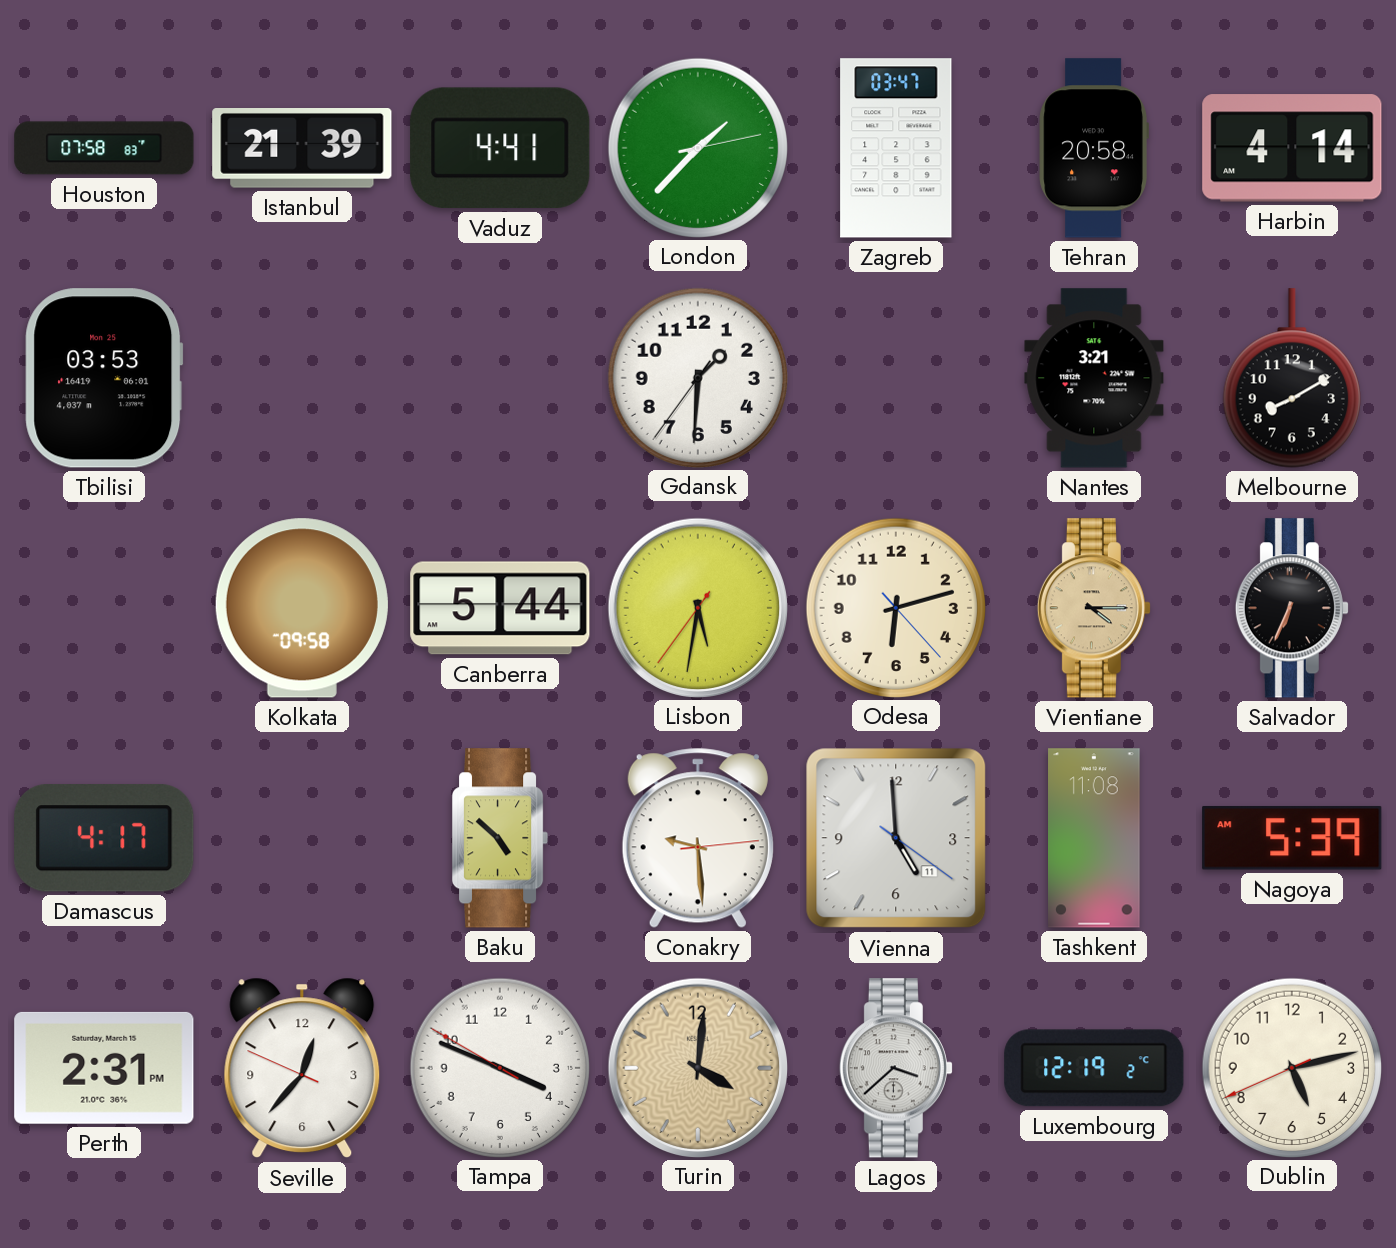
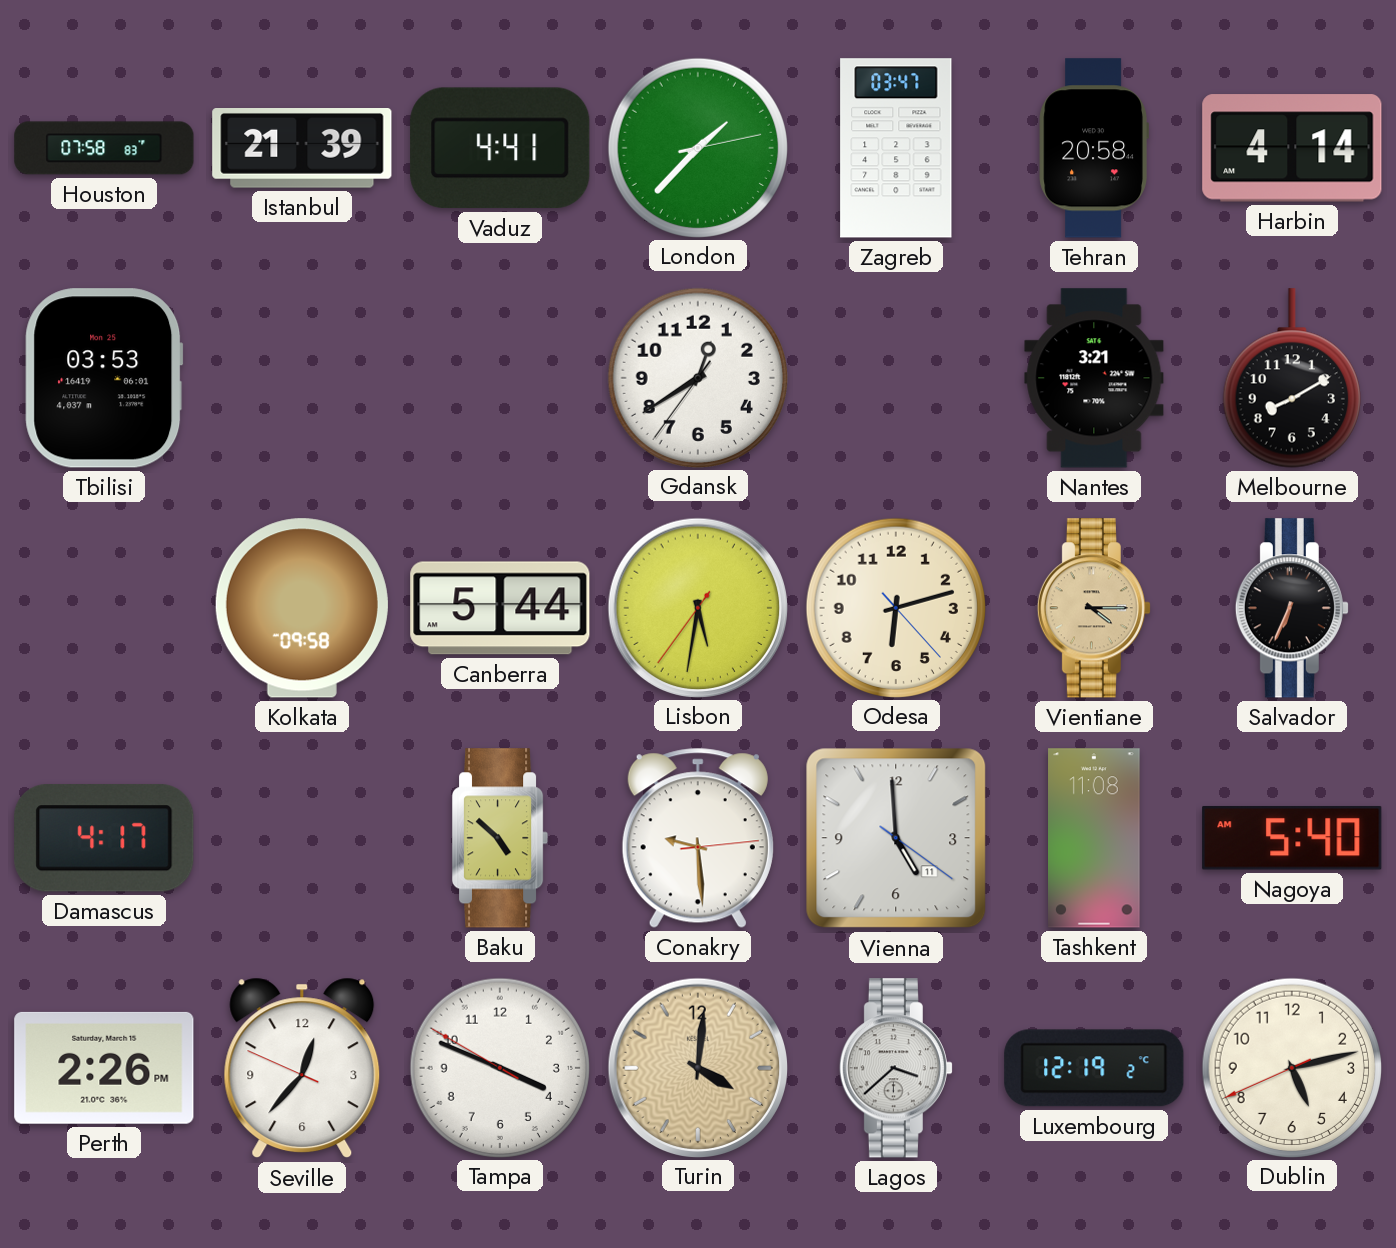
Gdansk: 1:30 -> 12:39 (697, 377)
Nagoya: 5:39 -> 5:40 (1292, 838)
Perth: 2:31 -> 2:26 (104, 1068)
